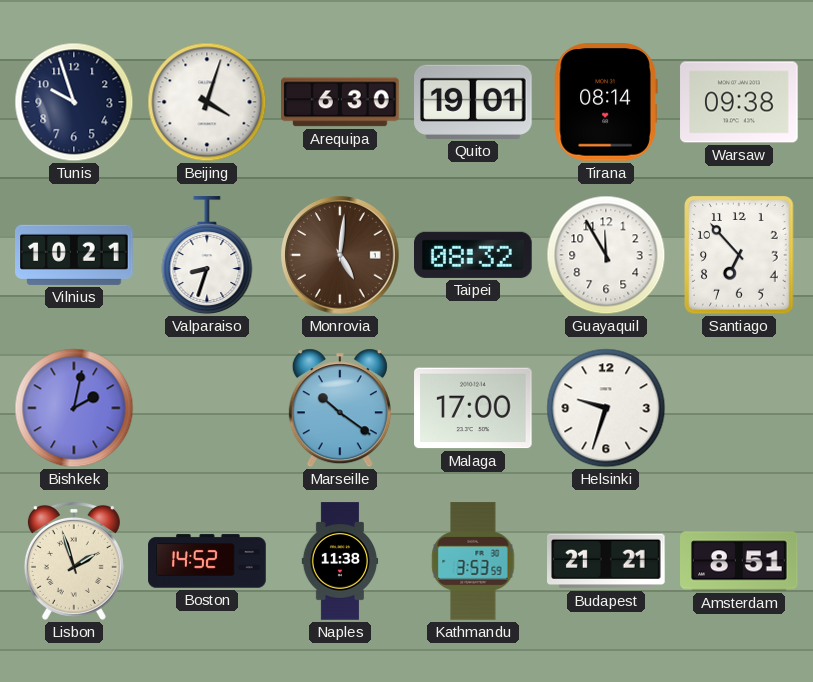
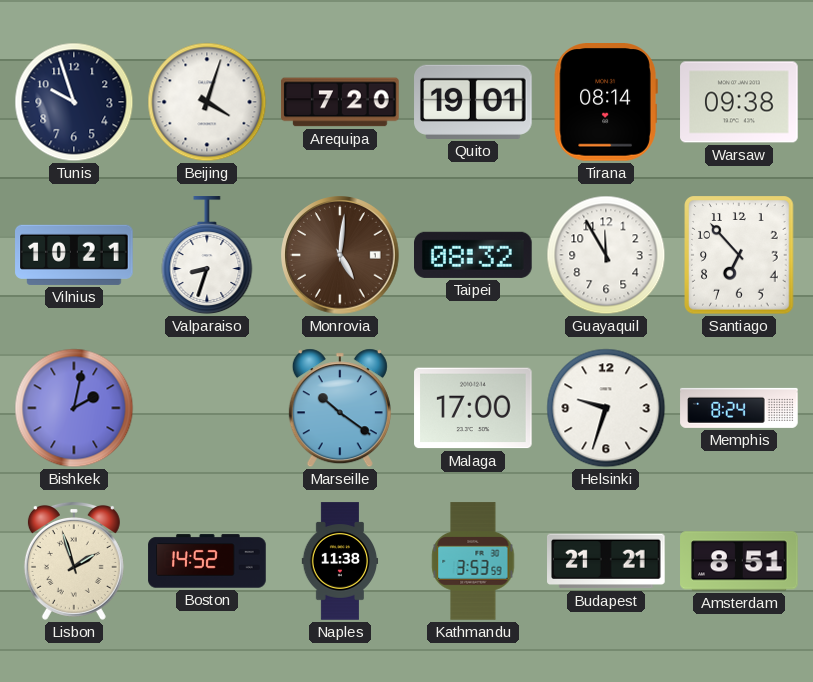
Arequipa: 6:30 -> 7:20 (340, 102)
Memphis: none -> 8:24 (739, 408)
